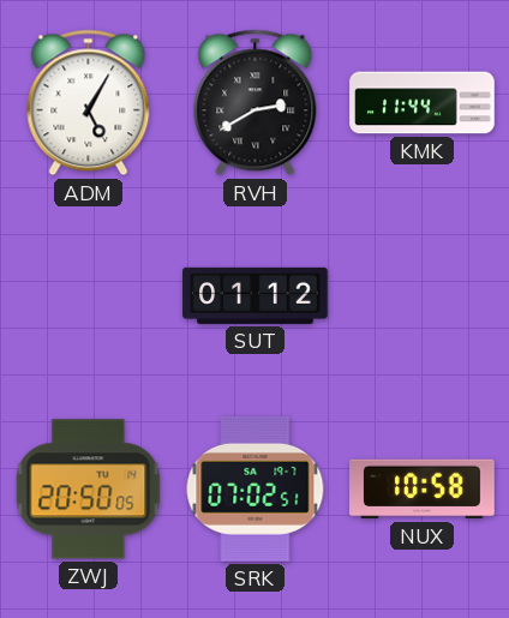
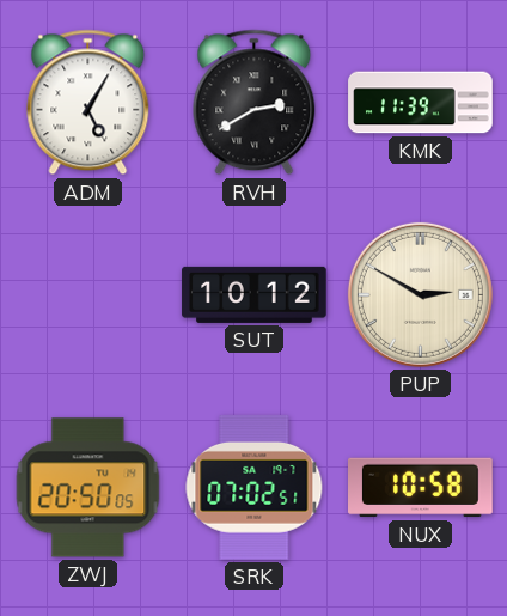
KMK: 11:44 -> 11:39 (421, 103)
SUT: 01:12 -> 10:12 (255, 294)
PUP: none -> 2:50 (420, 294)
